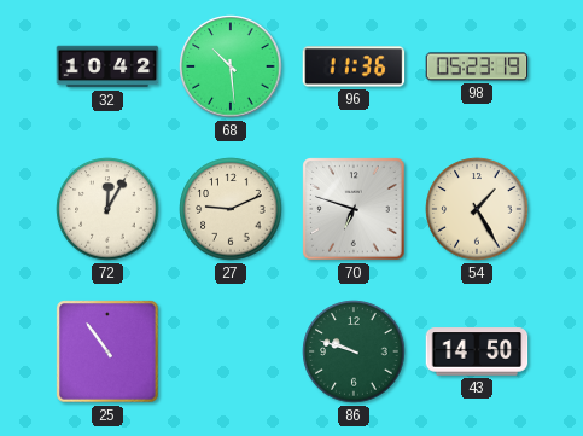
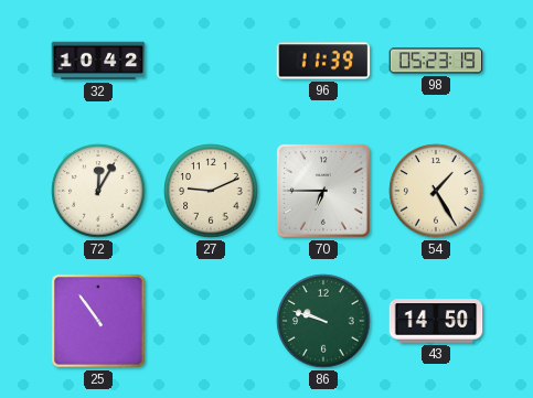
68: 10:29 -> none (231, 66)
96: 11:36 -> 11:39 (323, 61)
70: 6:48 -> 6:45 (323, 191)
